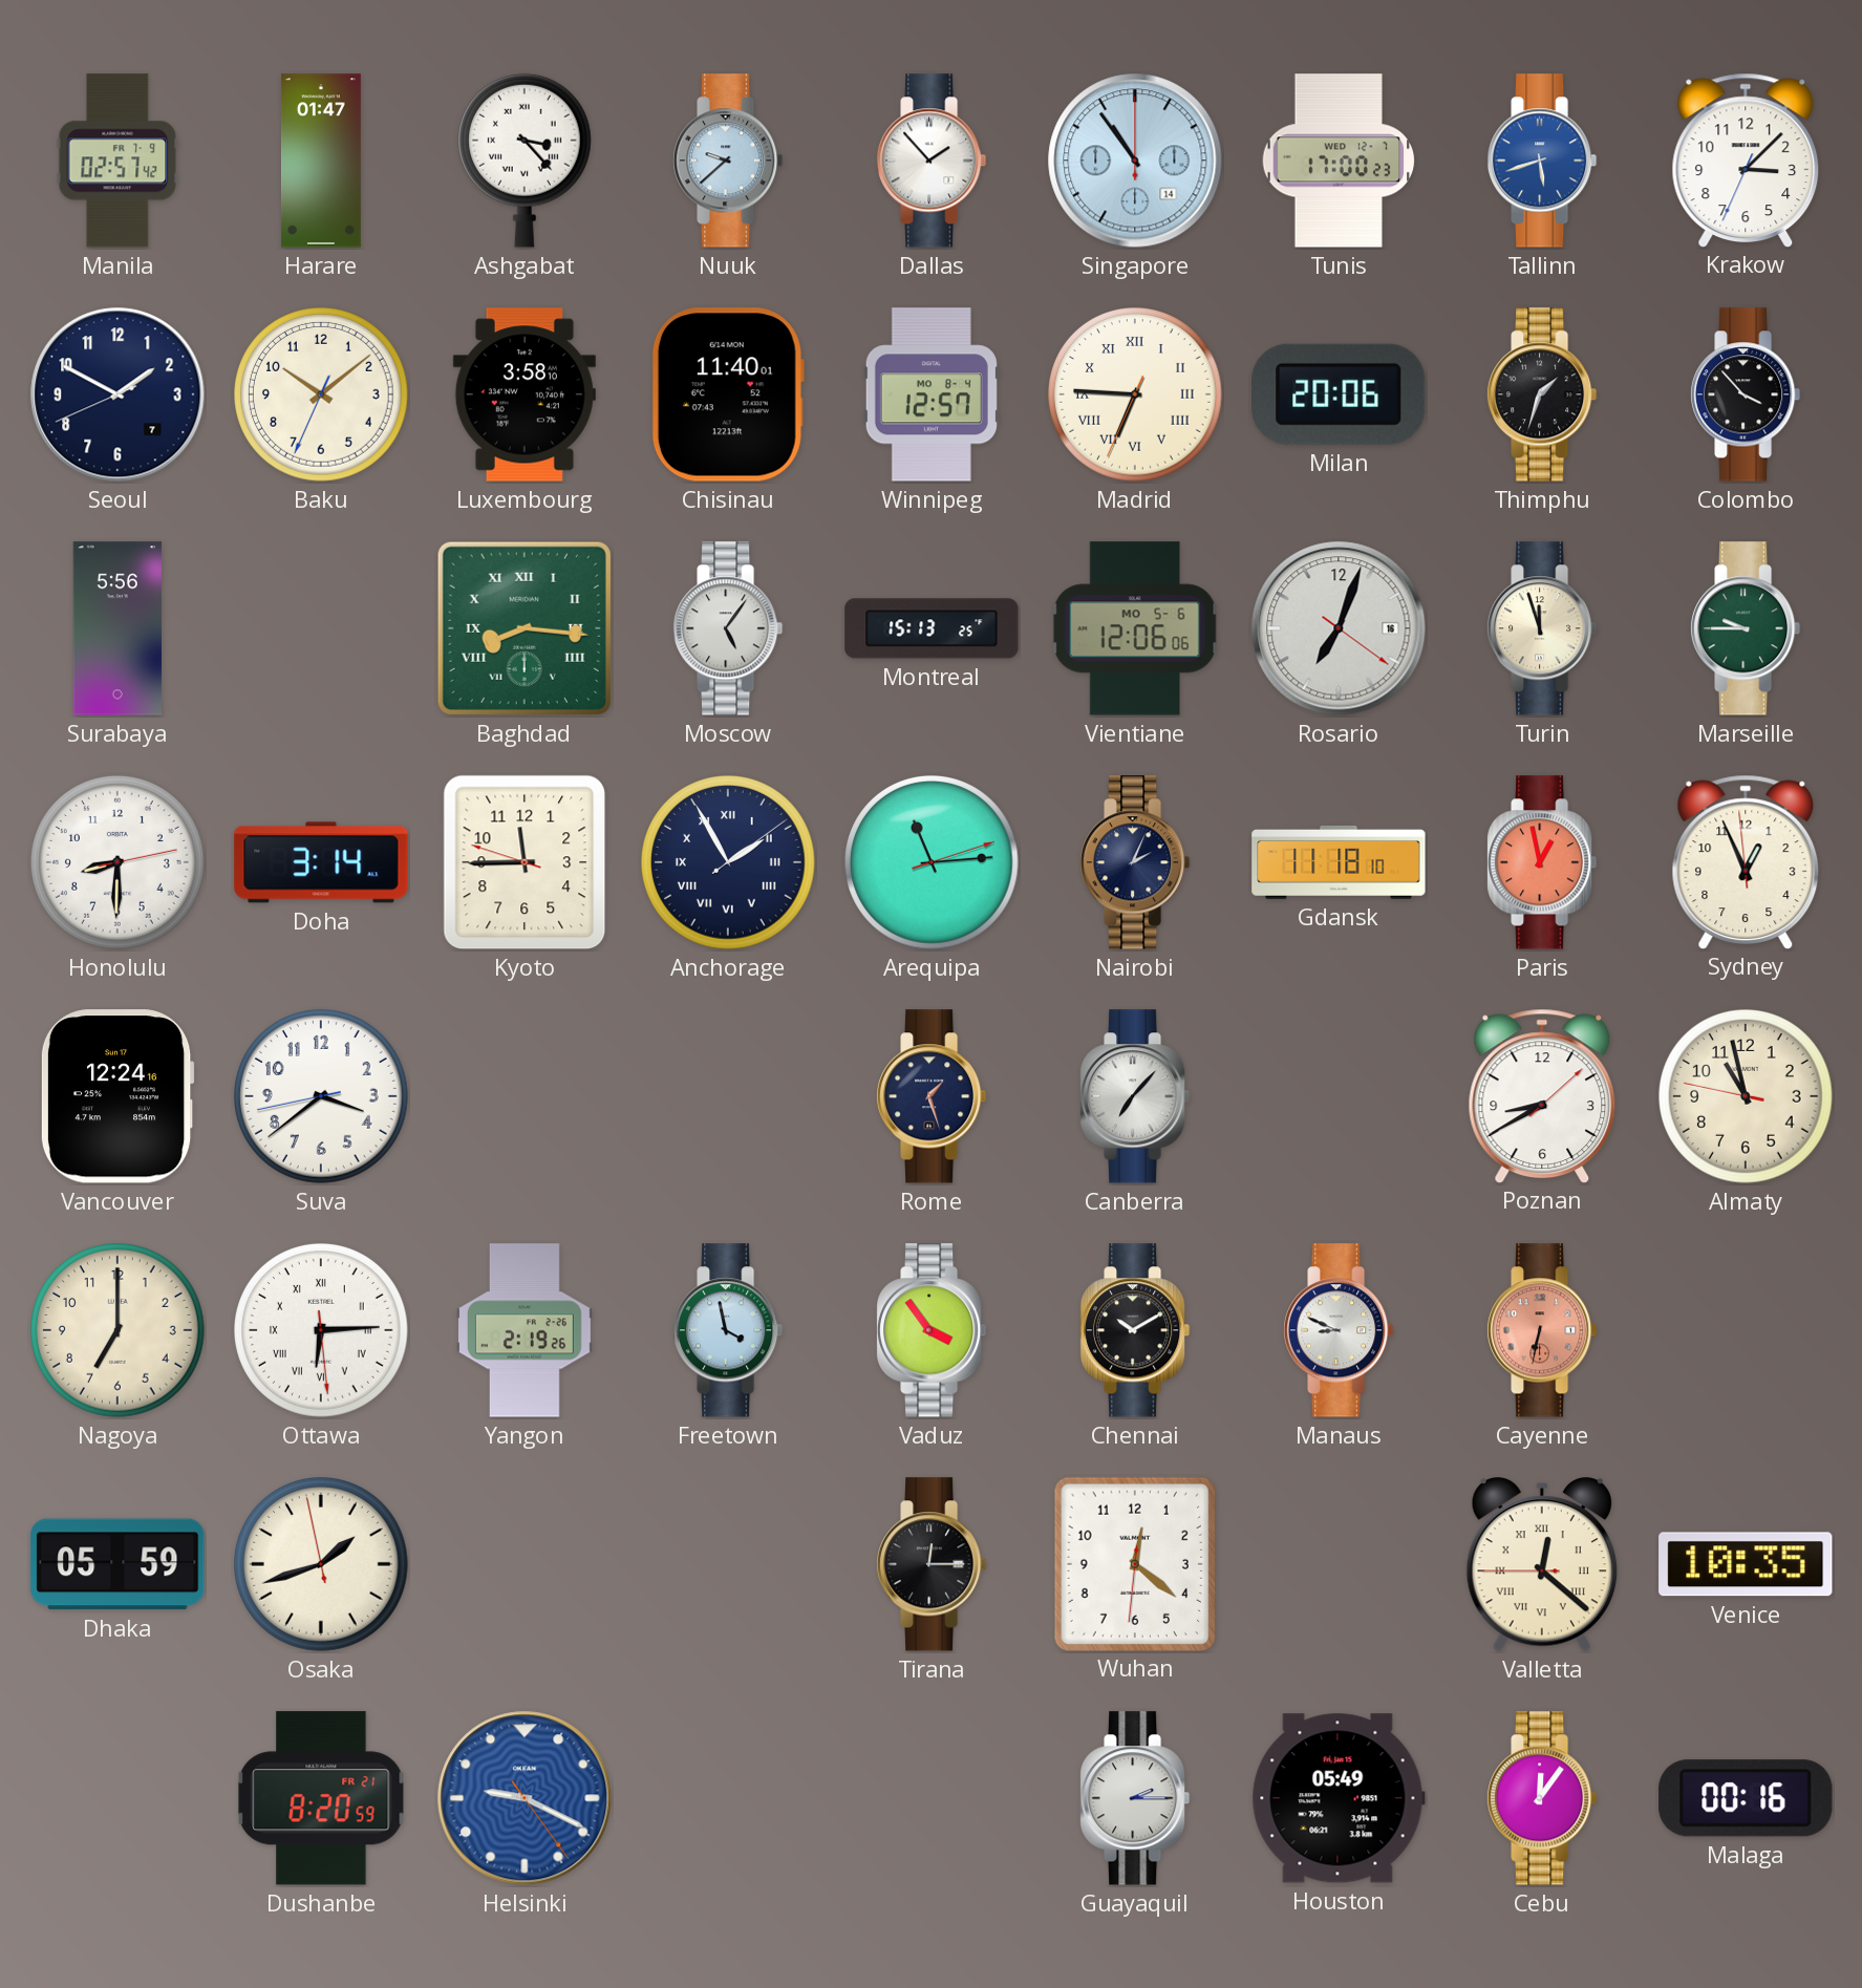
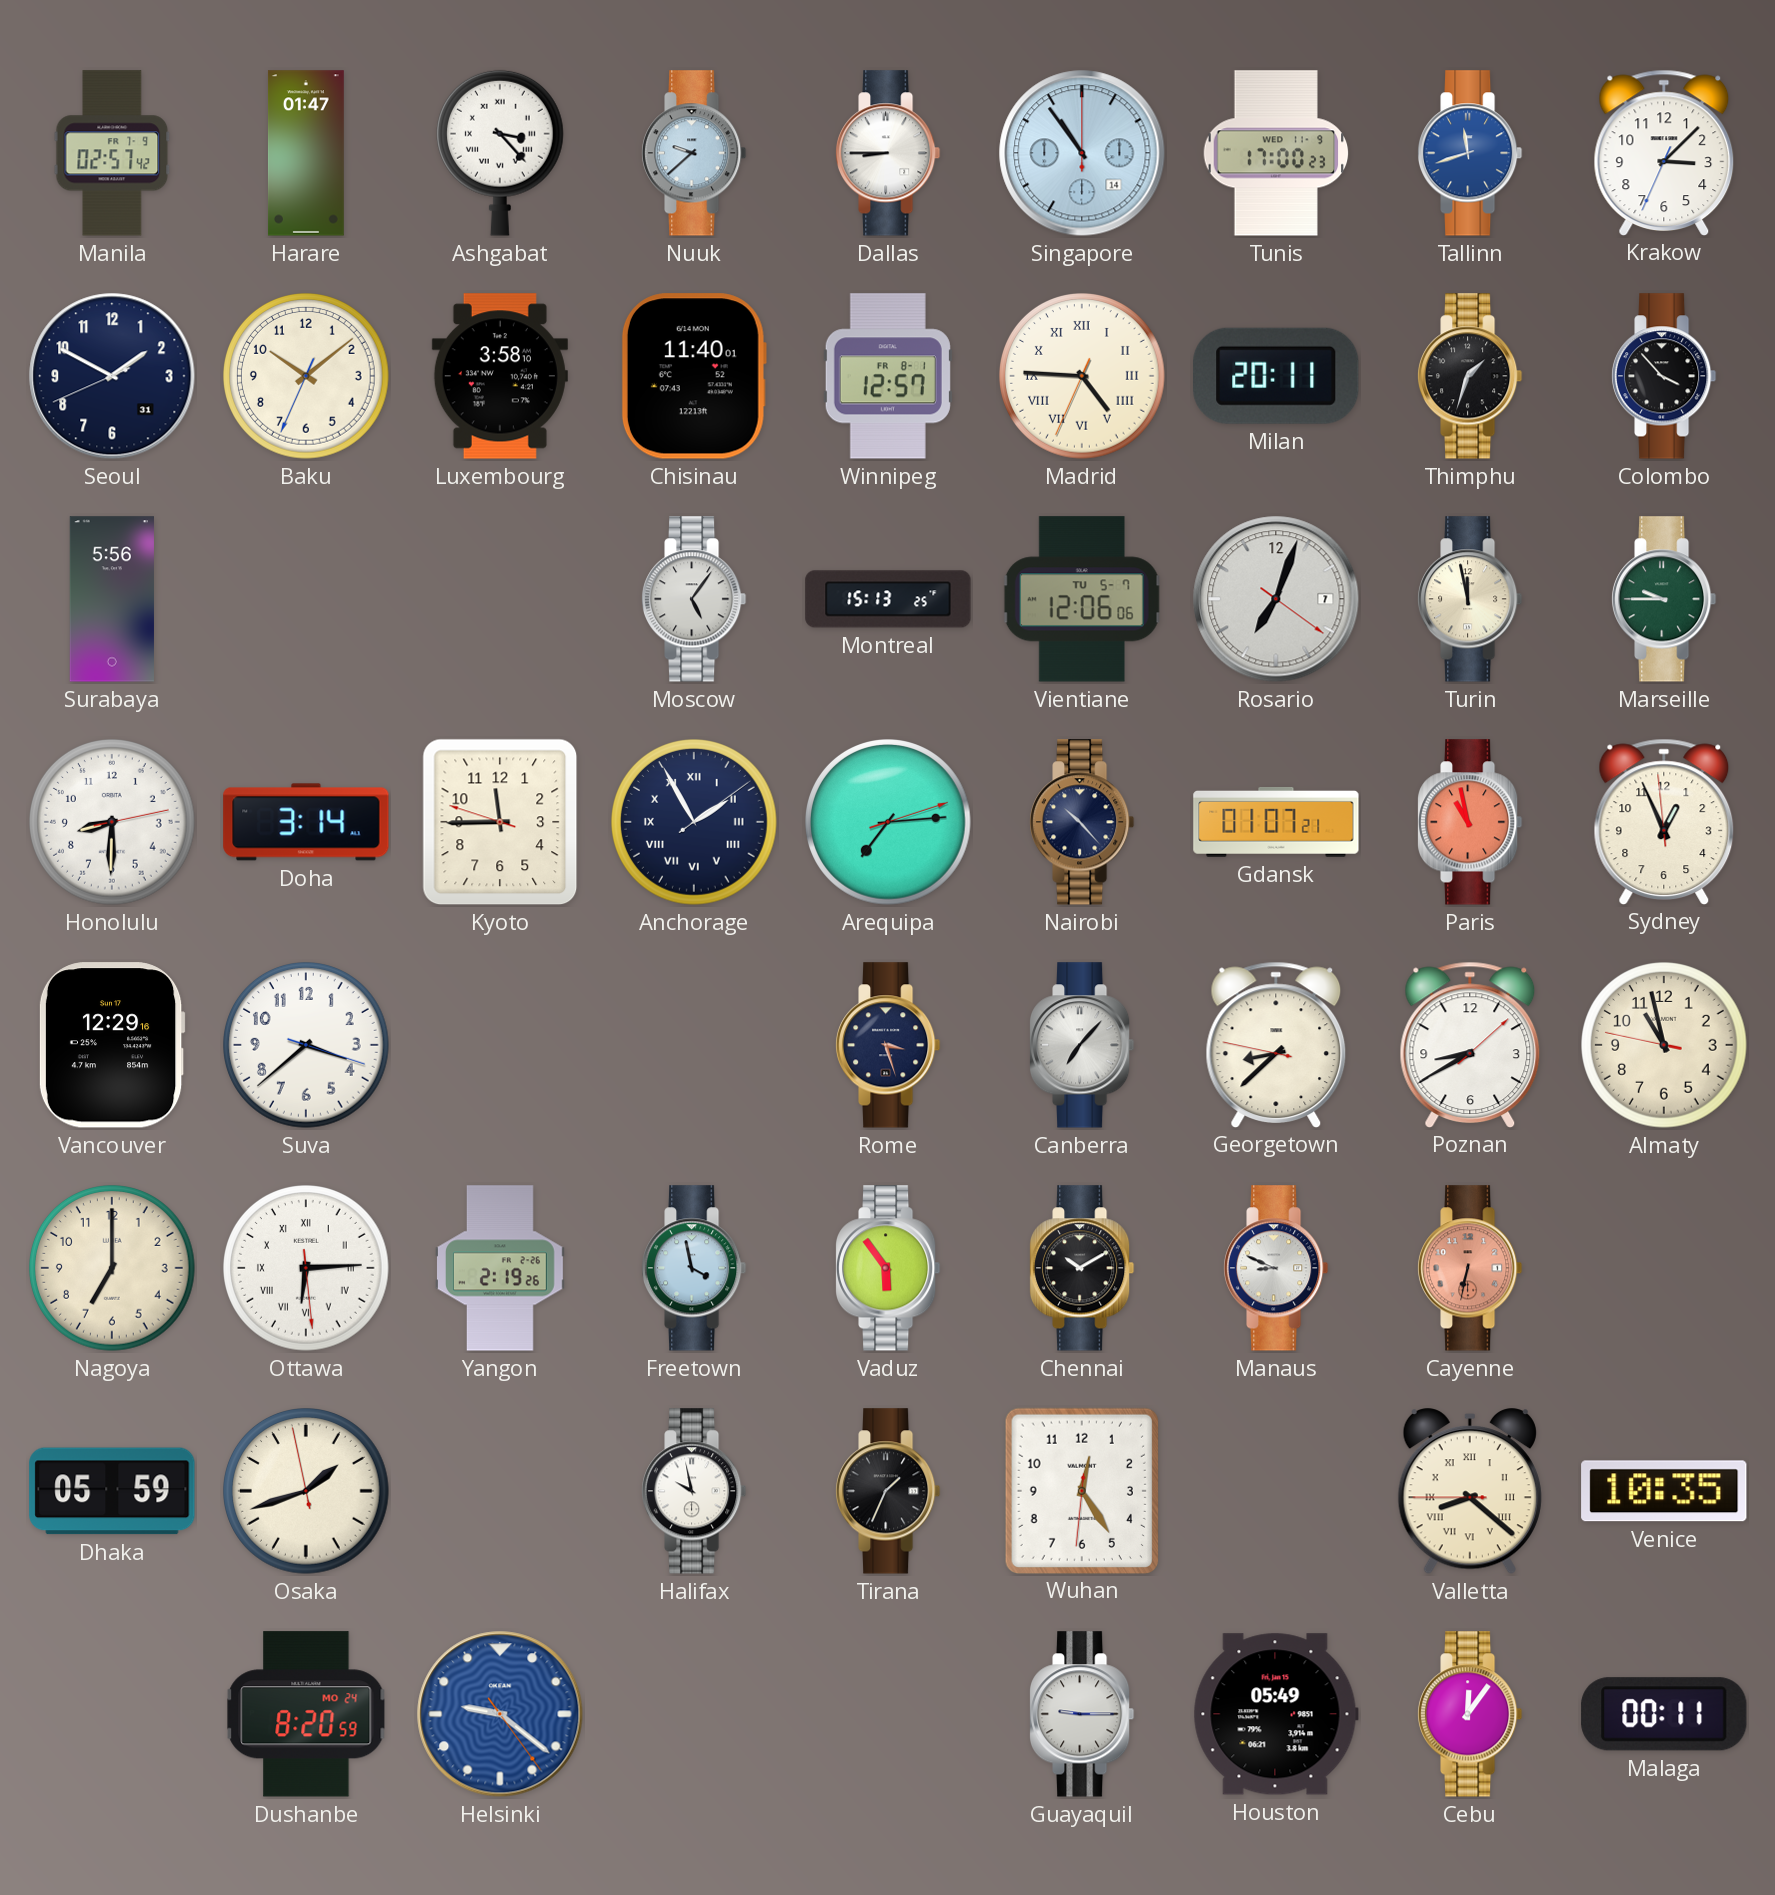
Dallas: 1:53 -> 8:45 (888, 153)
Tunis date: WED 12-7 -> WED 11-9 (1276, 153)
Tallinn: 5:42 -> 11:42 (1470, 153)
Seoul date: 7 -> 31 (112, 376)
Winnipeg date: MO 8-4 -> FR 8-1 (888, 376)
Madrid: 6:45 -> 4:45 (1083, 377)
Milan: 20:06 -> 20:11 (1276, 376)
Baghdad: 8:16 -> none (525, 628)
Vientiane date: MO 5-6 -> TU 5-7 (1082, 599)
Rosario date: 16 -> 7 (1276, 599)
Turin: 11:57 -> 11:58 (1470, 599)
Arequipa: 11:14 -> 7:14 (889, 823)
Nairobi: 2:04 -> 10:23 (1082, 822)
Gdansk: 11:18 -> 01:07 (1276, 822)
Paris: 12:58 -> 10:58 (1470, 822)
Vancouver: 12:24 -> 12:29 (112, 1045)
Suva: 3:38:43 -> 3:38:18 (307, 1046)
Rome: 1:27 -> 3:27 (888, 1045)
Georgetown: none -> 8:37 (1276, 1044)
Vaduz: 3:54 -> 5:54 (888, 1268)
Halifax: none -> 9:58 (694, 1491)
Tirana: 12:15 -> 1:34 (888, 1491)
Wuhan: 12:21 -> 12:24 (1082, 1490)
Valletta: 12:21 -> 8:21 (1470, 1492)
Dushanbe date: FR 21 -> MO 24 (306, 1714)
Helsinki: 9:19 -> 9:21 (500, 1714)
Guayaquil: 2:15 -> 9:15 (1082, 1714)
Malaga: 00:16 -> 00:11 (1664, 1714)
